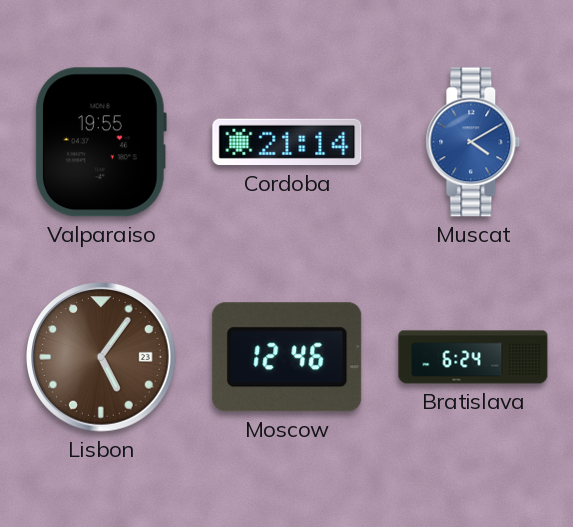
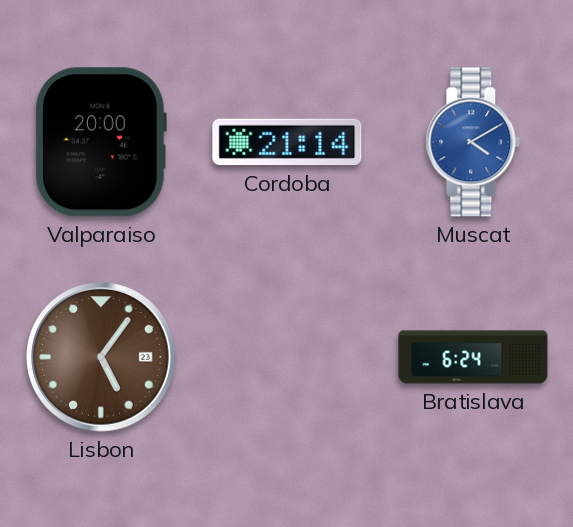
Valparaiso: 19:55 -> 20:00 (101, 142)
Moscow: 12:46 -> none (287, 357)
